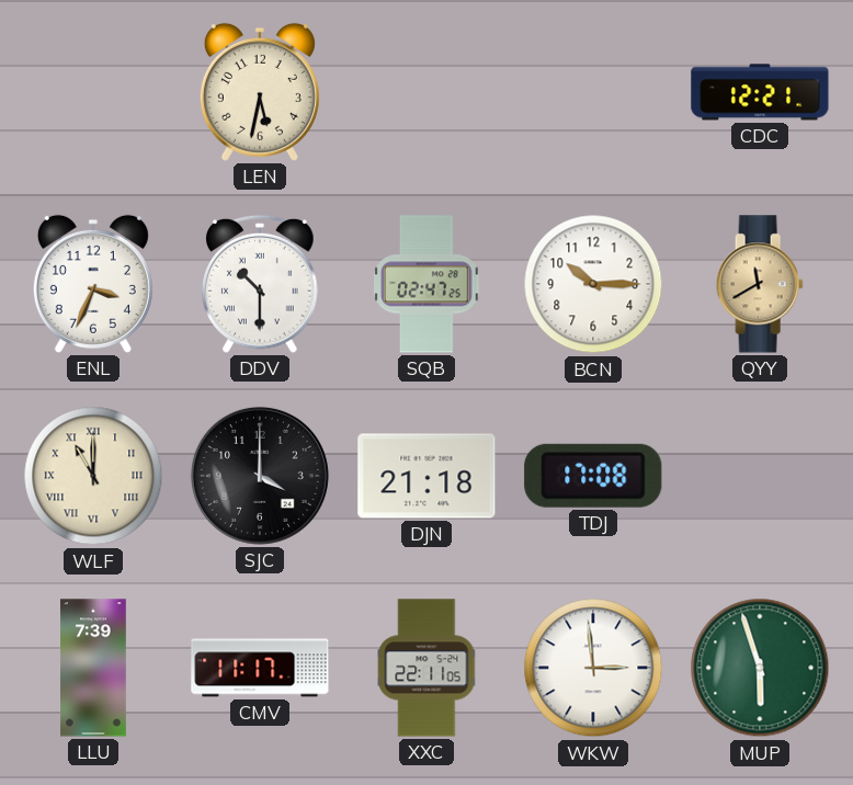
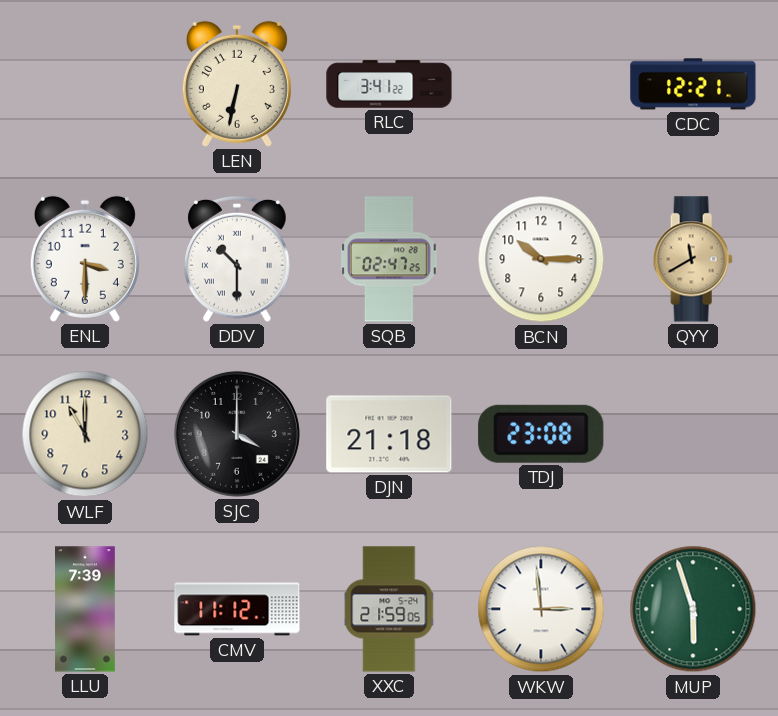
LEN: 5:32 -> 6:32 (237, 84)
RLC: none -> 3:41 (389, 84)
ENL: 3:34 -> 3:30 (85, 259)
WLF numerals: Roman -> Arabic (85, 434)
TDJ: 17:08 -> 23:08 (541, 434)
CMV: 11:17 -> 11:12 (237, 609)
XXC: 22:11 -> 21:59 (389, 609)
